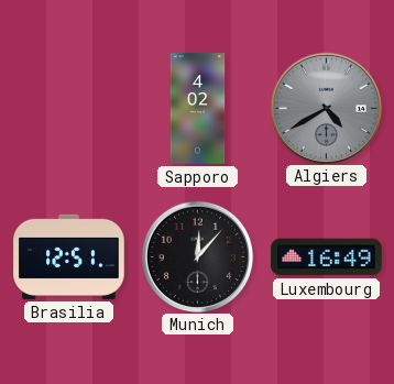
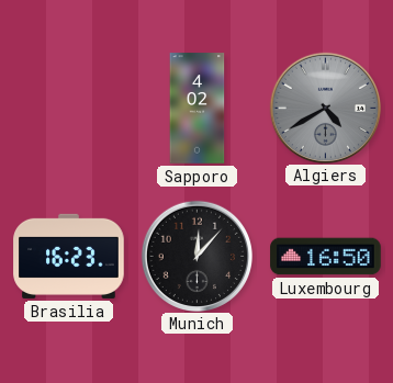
Brasilia: 12:51 -> 16:23 (69, 256)
Luxembourg: 16:49 -> 16:50 (326, 257)
